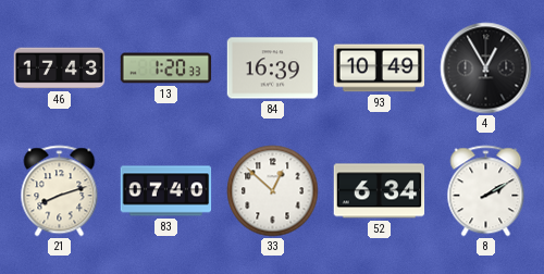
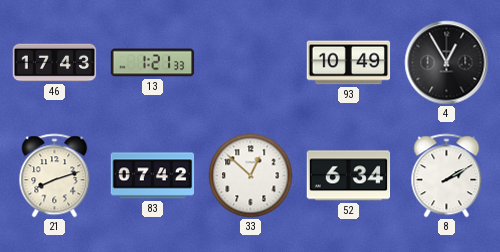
13: 1:20 -> 1:21 (153, 63)
84: 16:39 -> none (273, 68)
83: 07:40 -> 07:42 (153, 176)
